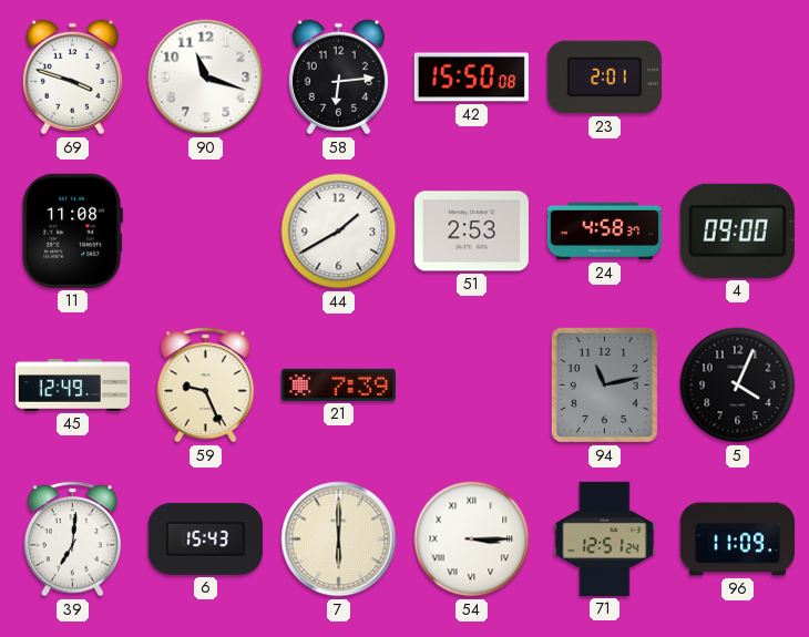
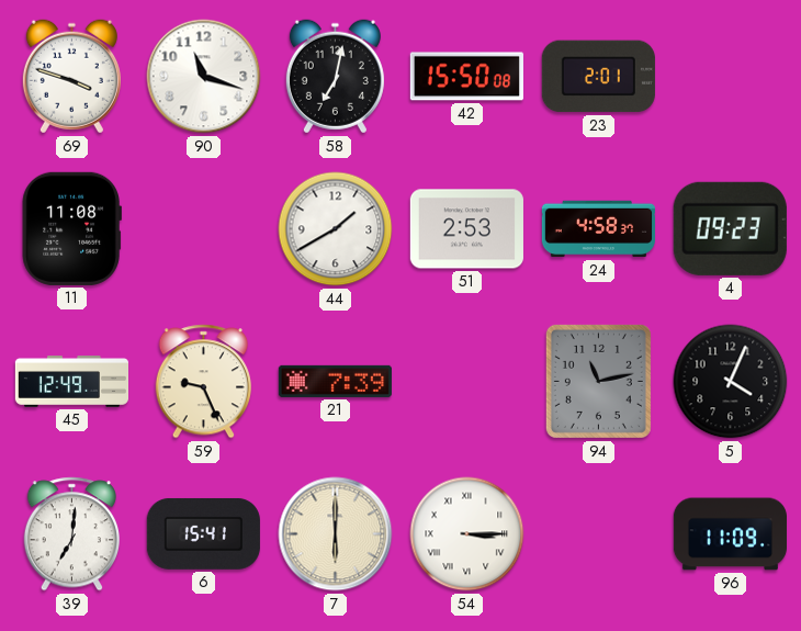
58: 6:14 -> 7:02 (335, 77)
4: 09:00 -> 09:23 (730, 228)
6: 15:43 -> 15:41 (203, 533)
71: 12:51 -> none (605, 538)
